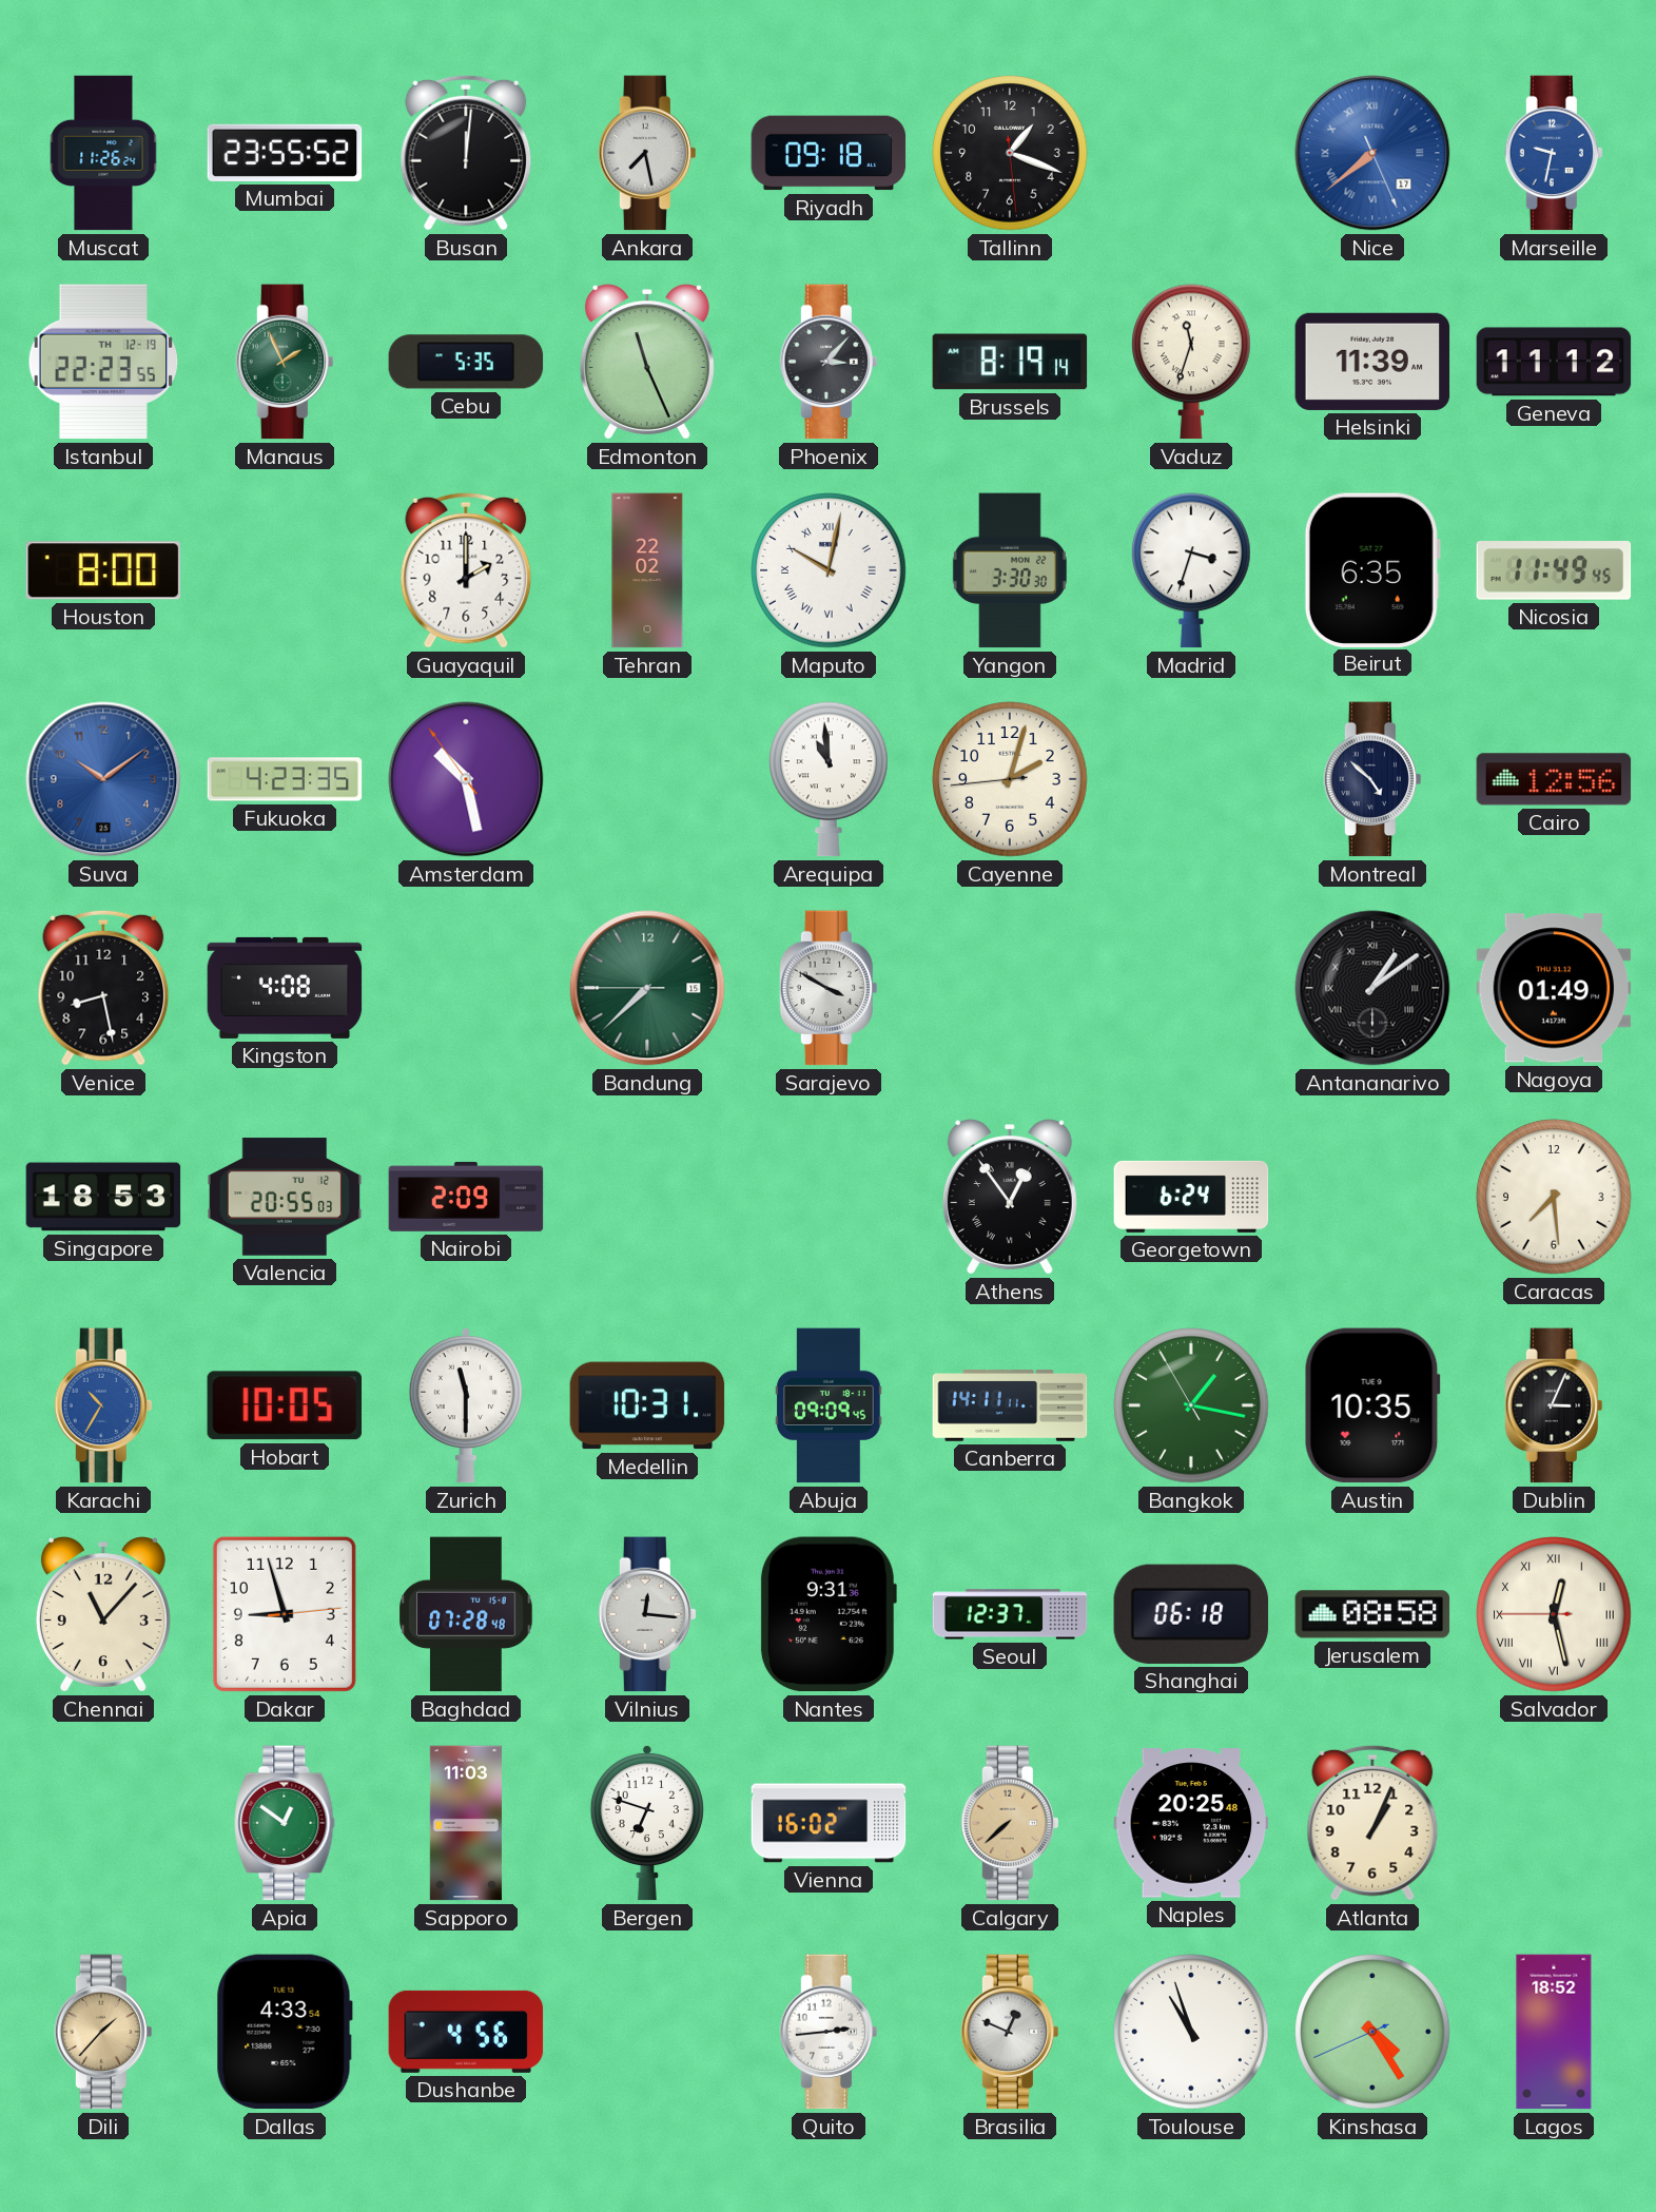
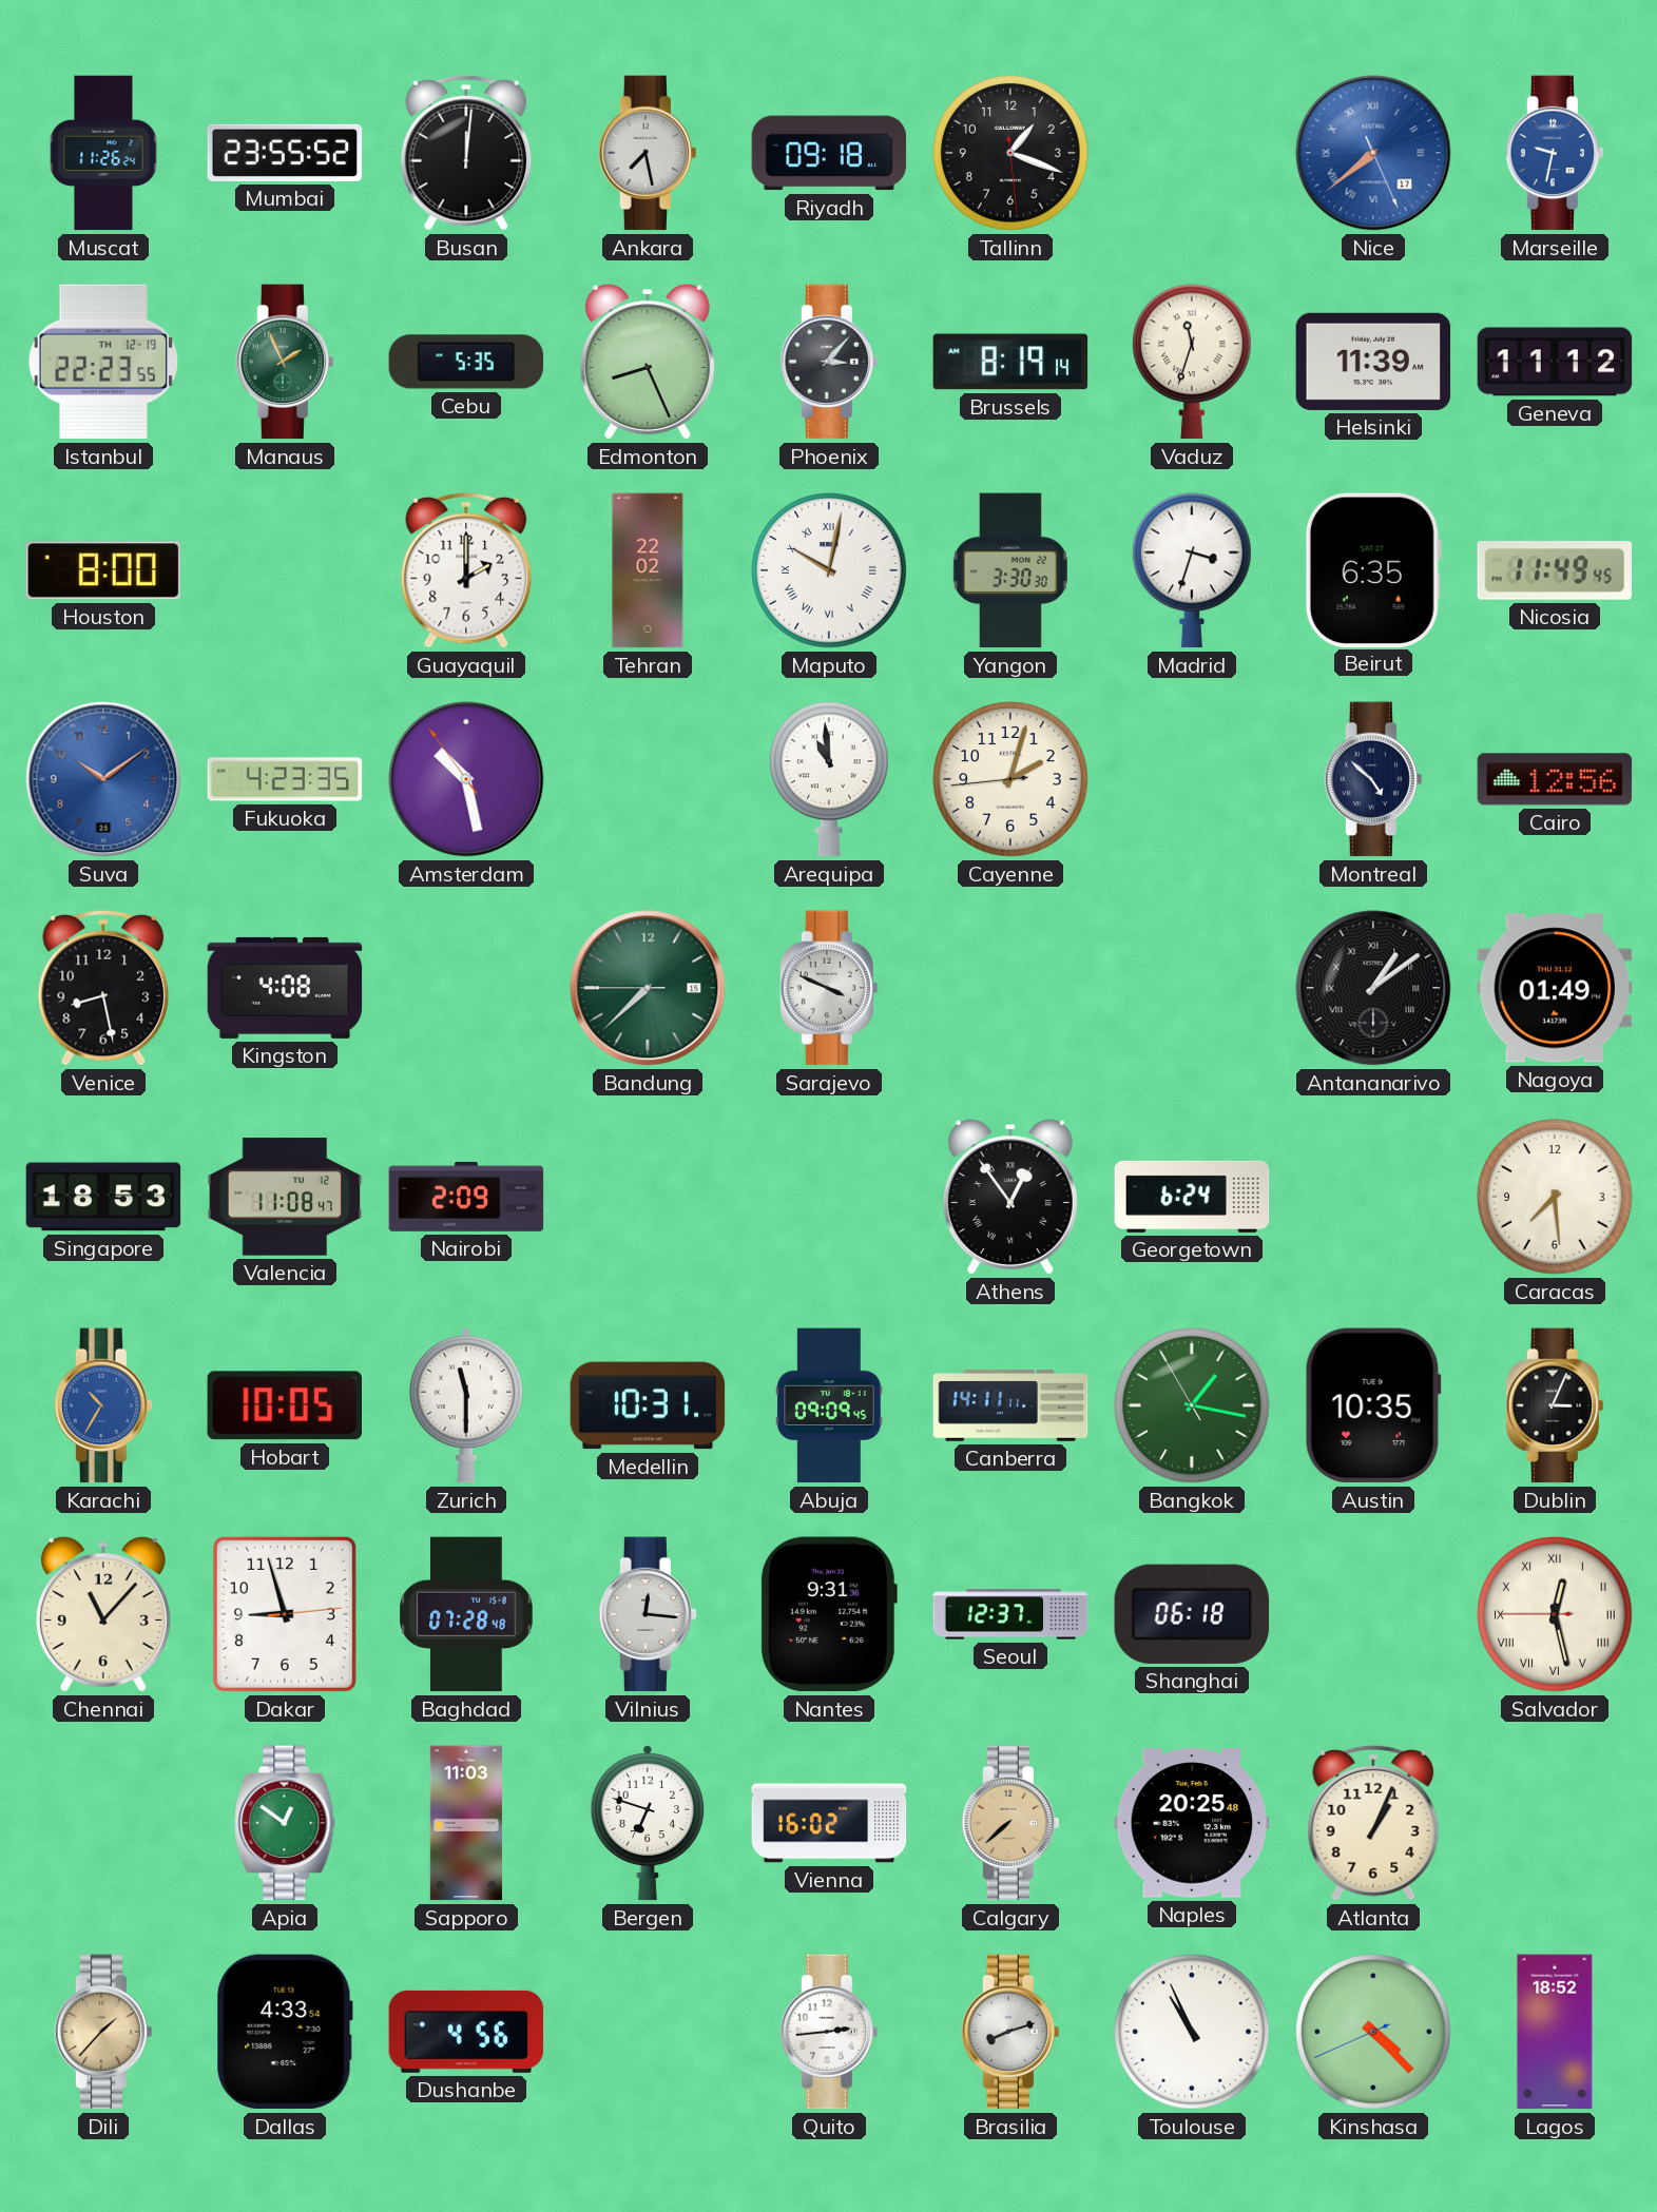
Edmonton: 11:26 -> 8:26 (648, 362)
Sarajevo: 3:50 -> 3:49 (828, 988)
Valencia: 20:55 -> 11:08 (285, 1197)
Jerusalem: 08:58 -> none (1372, 1614)
Brasilia: 12:49 -> 8:12 (1009, 2032)
Toulouse: 10:57 -> 10:56 (1192, 2032)
Kinshasa: 4:24 -> 4:22 (1373, 2032)
